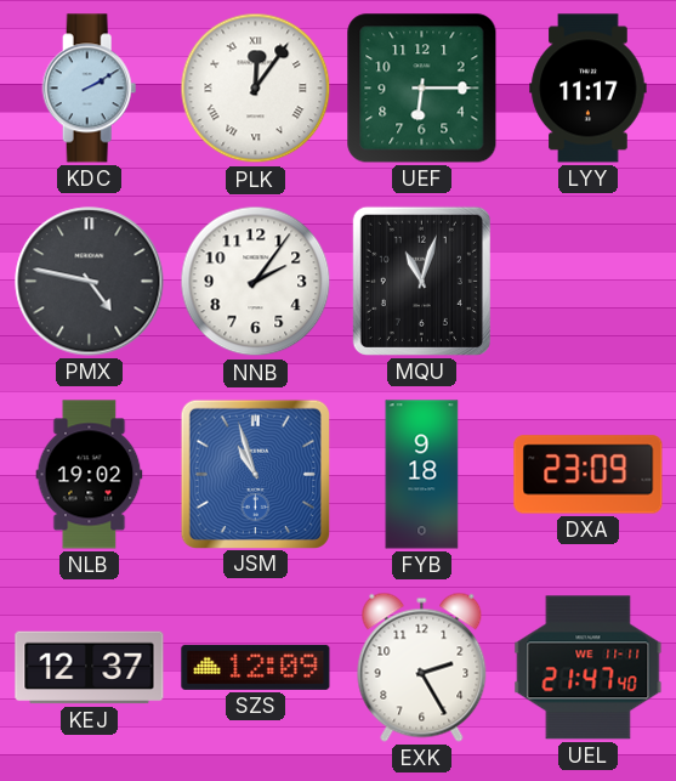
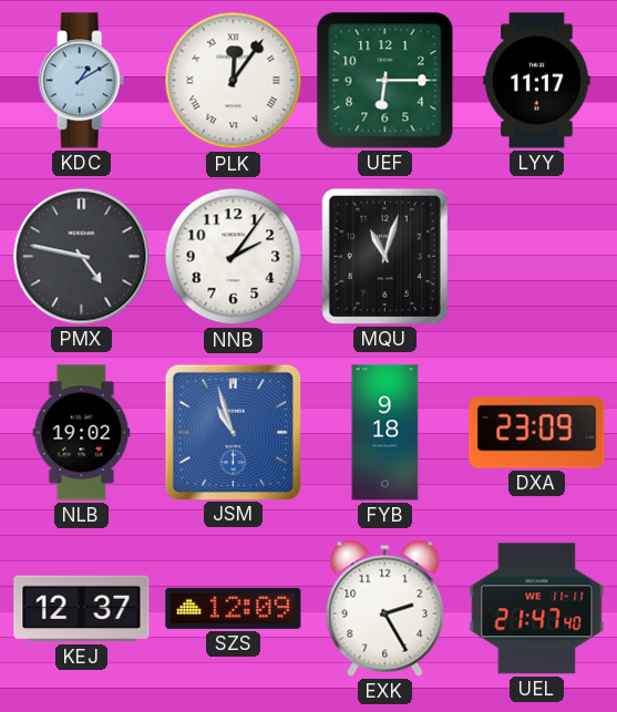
KDC: 2:10 -> 1:10 (82, 81)
